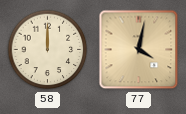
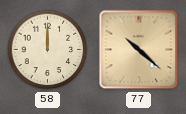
77: 4:02 -> 10:22 (139, 50)
